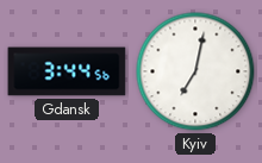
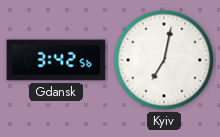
Gdansk: 3:44 -> 3:42 (56, 60)
